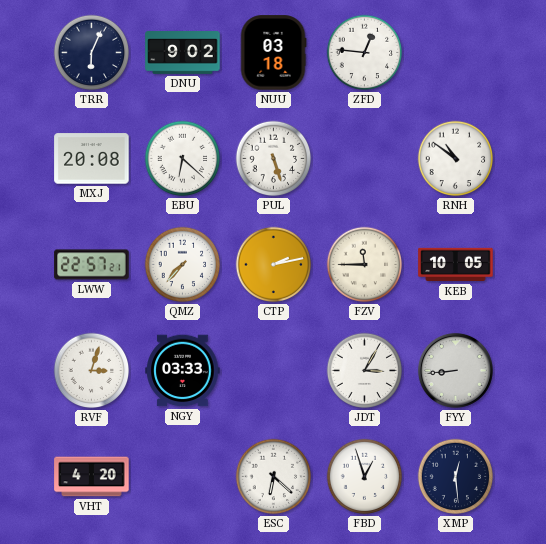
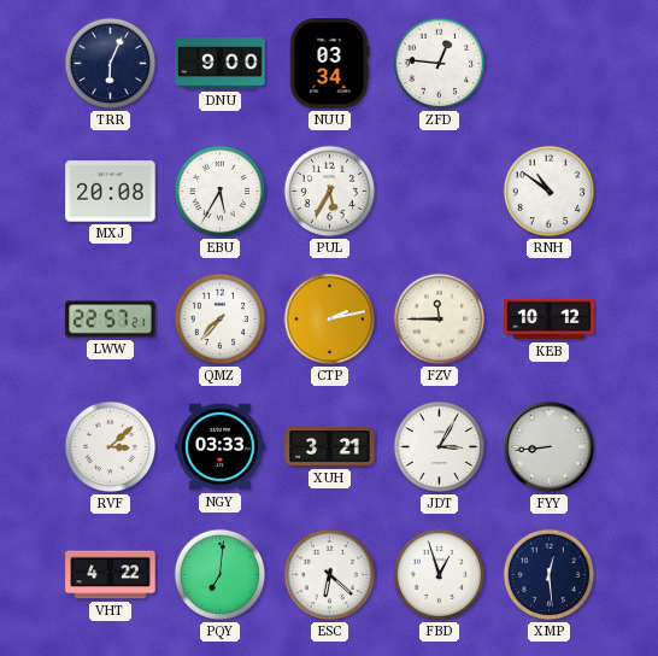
DNU: 9:02 -> 9:00 (221, 64)
NUU: 03:18 -> 03:34 (329, 64)
EBU: 6:22 -> 5:35 (221, 192)
PUL: 5:27 -> 5:35 (330, 192)
KEB: 10:05 -> 10:12 (550, 320)
RVF: 3:03 -> 3:08 (111, 447)
XUH: none -> 3:21 (330, 447)
VHT: 4:20 -> 4:22 (111, 575)
PQY: none -> 7:01 (221, 575)
